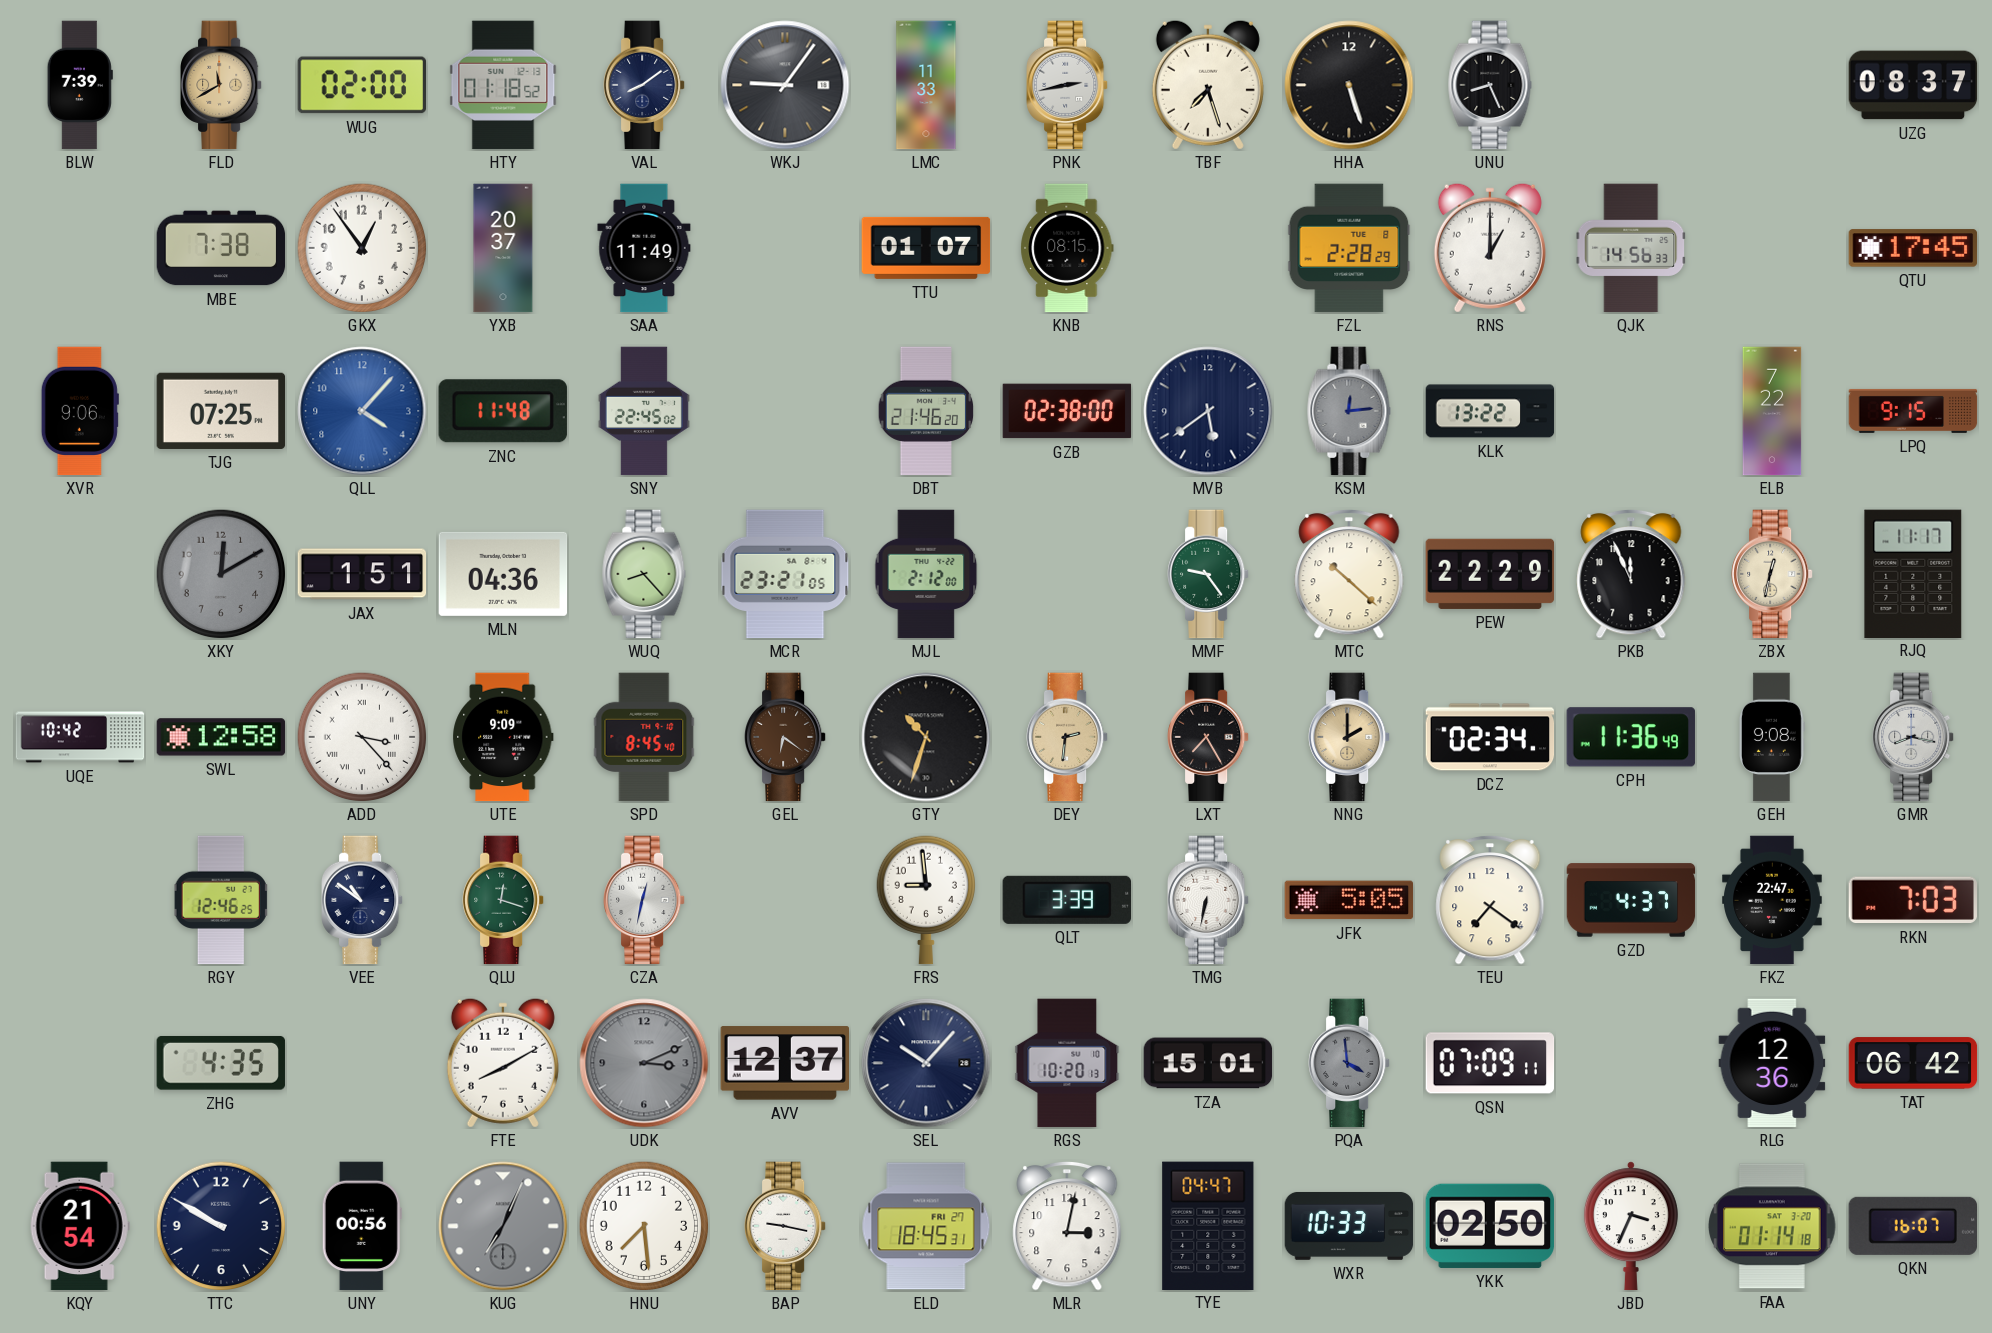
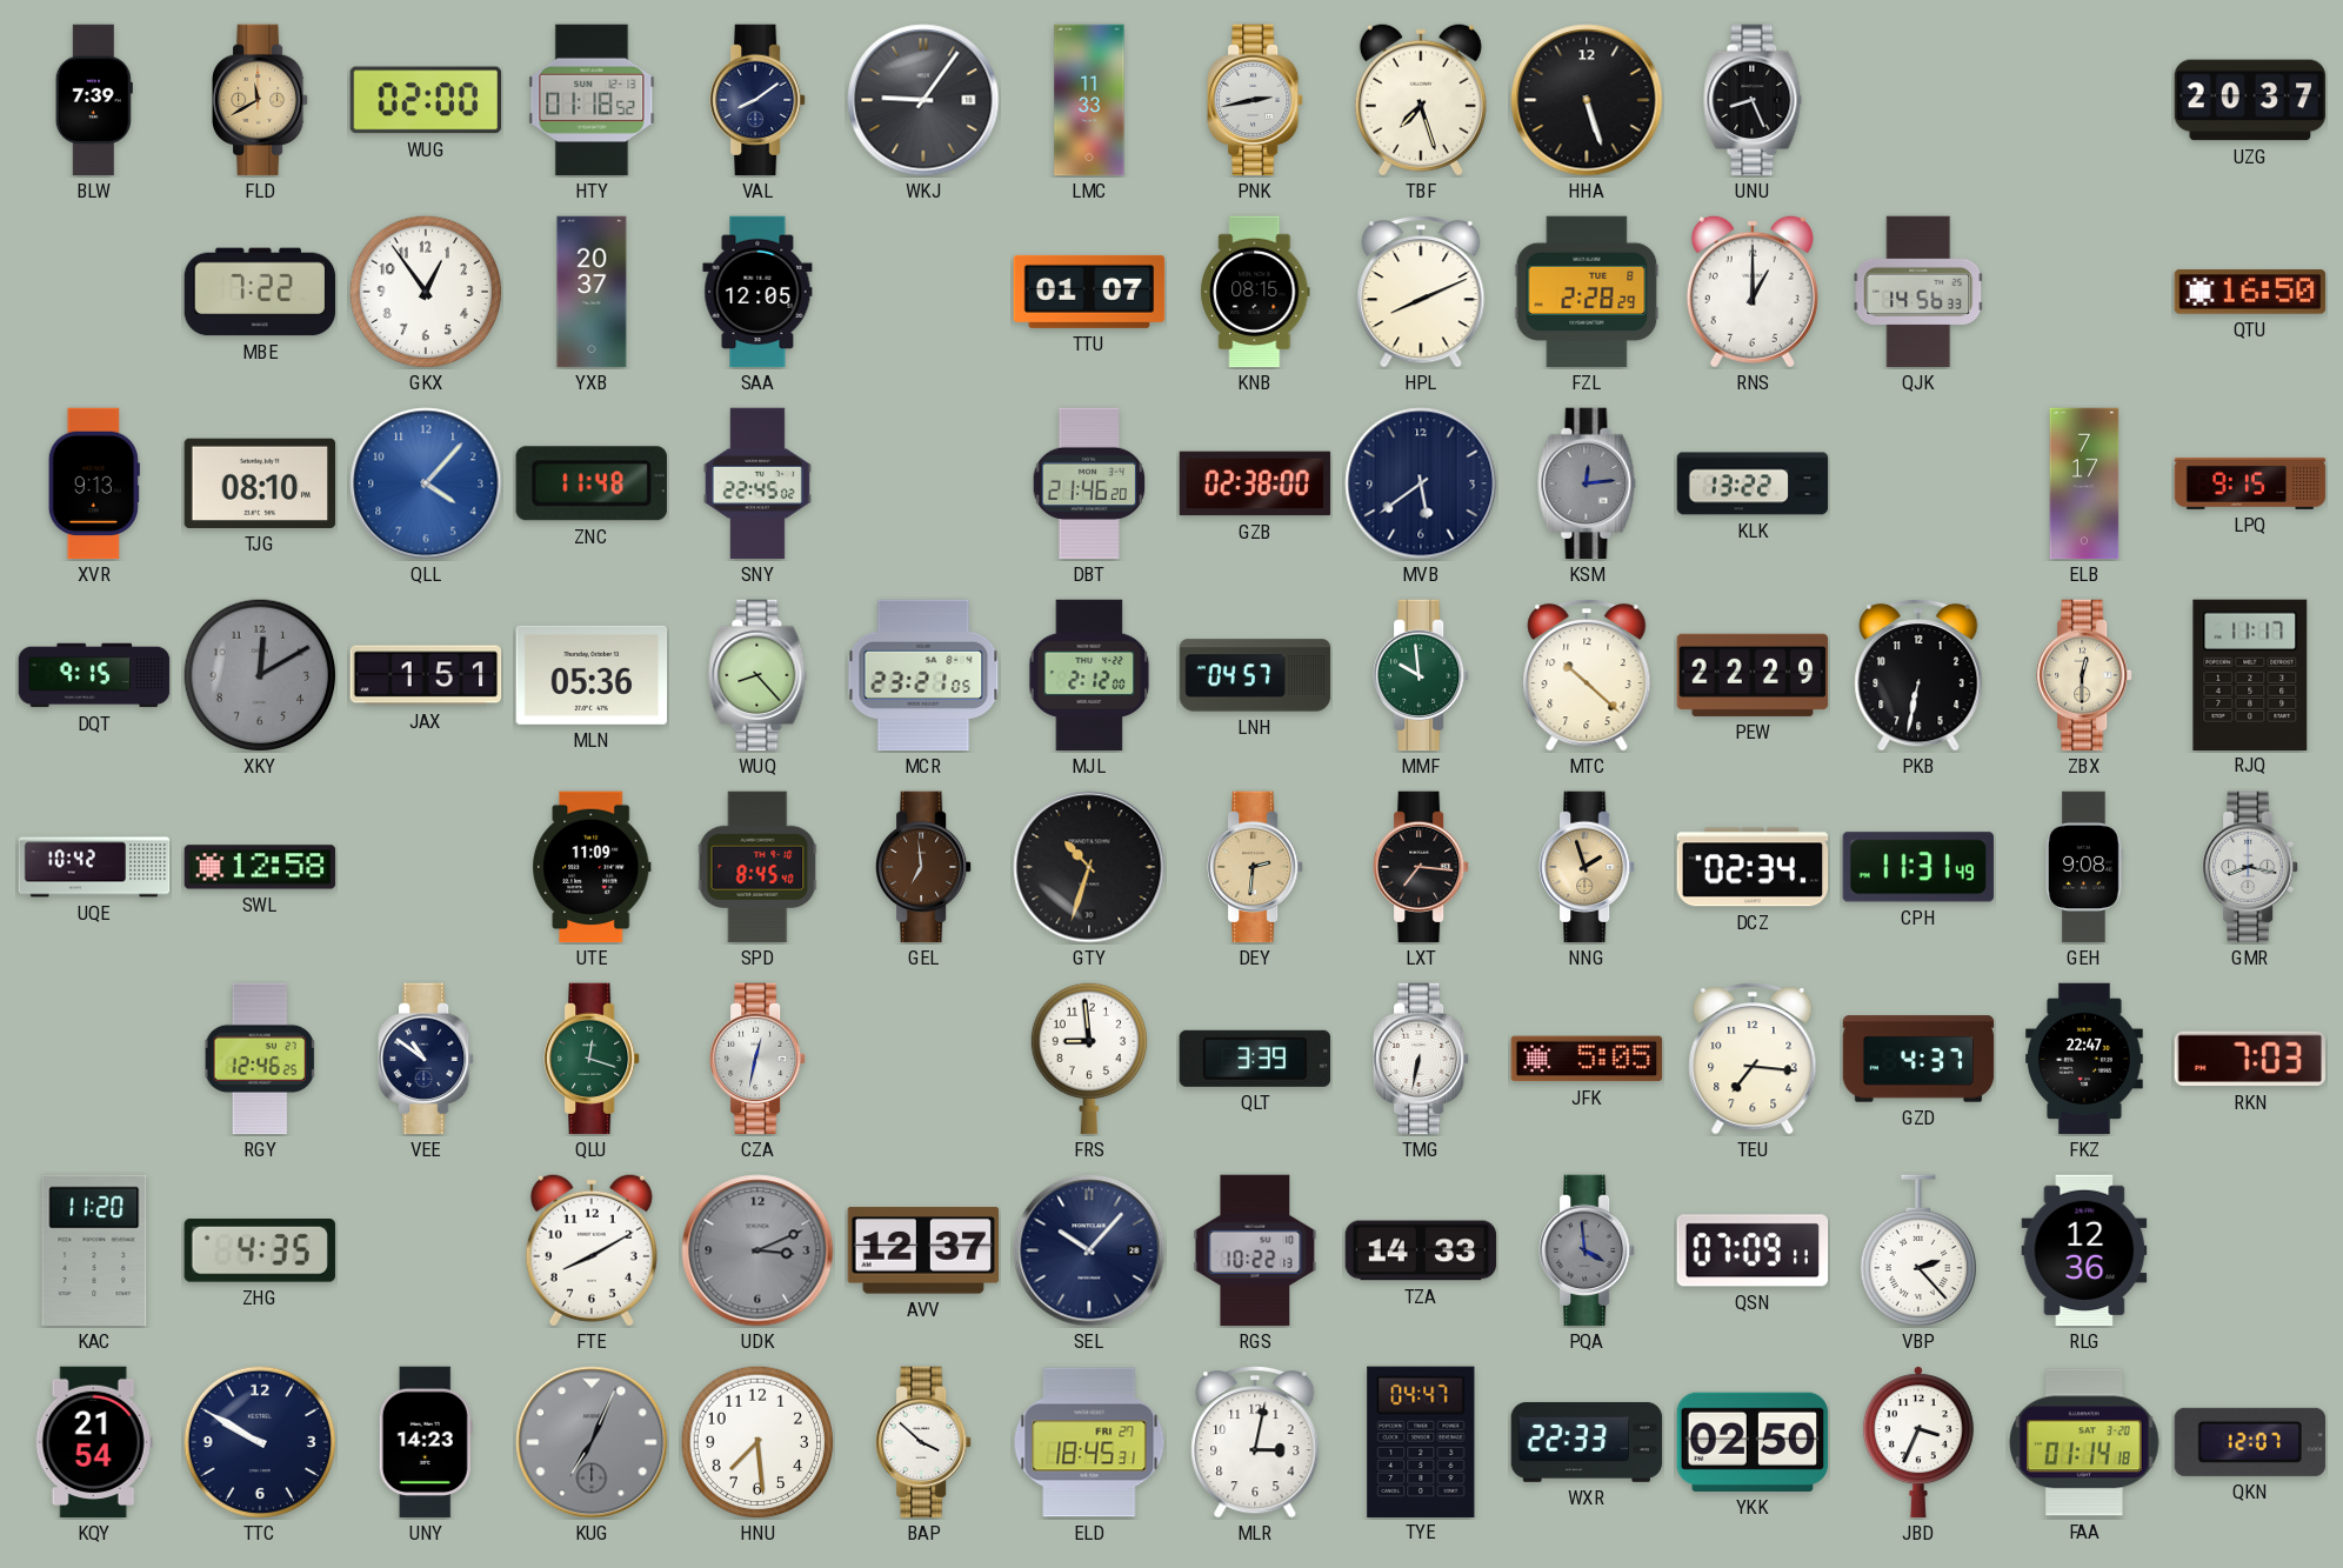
UZG: 08:37 -> 20:37 (2250, 100)
MBE: 7:38 -> 7:22 (260, 292)
SAA: 11:49 -> 12:05 (757, 292)
HPL: none -> 8:11 (1421, 292)
QTU: 17:45 -> 16:50 (2250, 292)
XVR: 9:06 -> 9:13 (94, 483)
TJG: 07:25 -> 08:10 (260, 483)
ELB: 7:22 -> 7:17 (2084, 483)
DQT: none -> 9:15 (94, 675)
MLN: 04:36 -> 05:36 (592, 675)
LNH: none -> 04:57 (1255, 675)
MMF: 9:24 -> 9:59 (1422, 675)
PKB: 11:56 -> 6:32 (1918, 675)
ZBX: 12:32 -> 12:30 (2085, 675)
ADD: 3:23 -> none (362, 737)
UTE: 9:09 -> 11:09 (592, 867)
GEL: 6:21 -> 6:59 (924, 867)
LXT: 7:25 -> 7:16 (1422, 867)
NNG: 2:00 -> 1:57 (1588, 867)
CPH: 11:36 -> 11:31 (1917, 867)
TEU: 7:21 -> 7:16 (1753, 1059)
KAC: none -> 11:20 (94, 1250)
RGS: 10:20 -> 10:22 (1255, 1250)
TZA: 15:01 -> 14:33 (1421, 1250)
VBP: none -> 2:23 (1917, 1250)
TAT: 06:42 -> none (1913, 1063)
UNY: 00:56 -> 14:23 (426, 1442)
BAP: 9:17 -> 3:52 (924, 1442)
WXR: 10:33 -> 22:33 (1587, 1442)
QKN: 16:07 -> 12:07 (2249, 1442)
